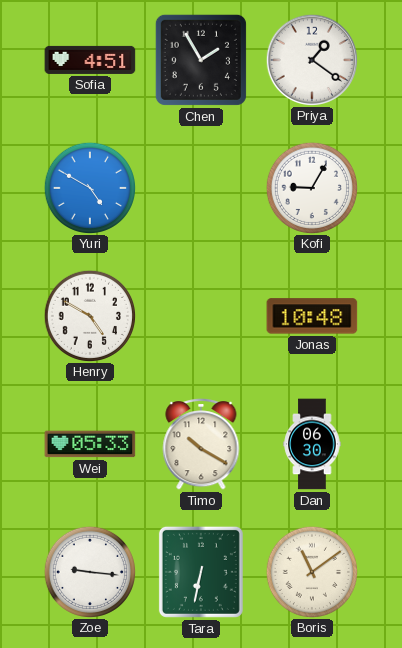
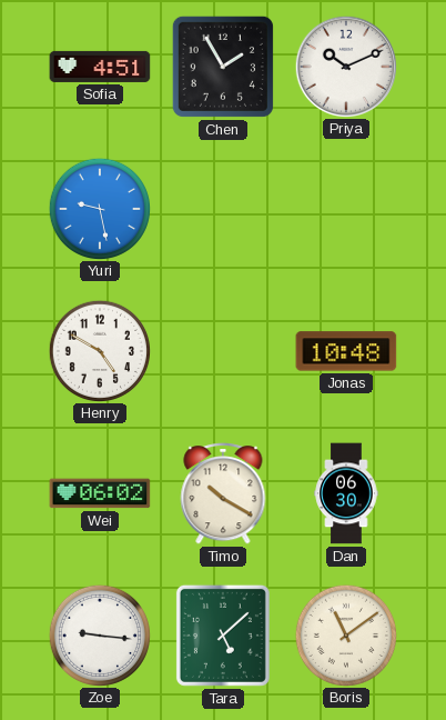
Priya: 1:21 -> 10:11 (345, 66)
Yuri: 4:50 -> 9:28 (99, 208)
Kofi: 9:05 -> none (311, 187)
Wei: 05:33 -> 06:02 (100, 493)
Tara: 6:32 -> 5:08 (223, 636)
